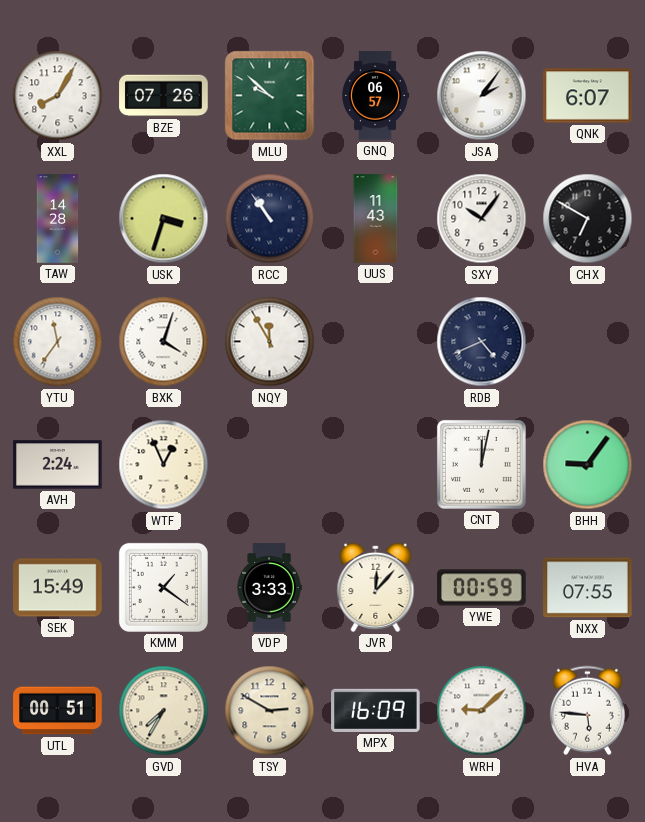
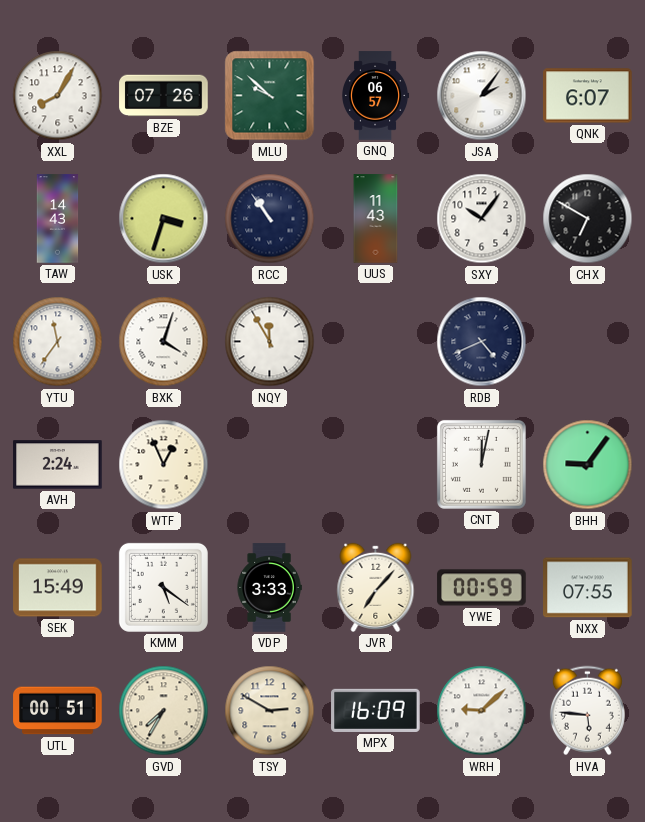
TAW: 14:28 -> 14:43 (58, 219)
KMM: 1:21 -> 5:21 (163, 587)
JVR: 12:07 -> 7:07 (376, 587)
